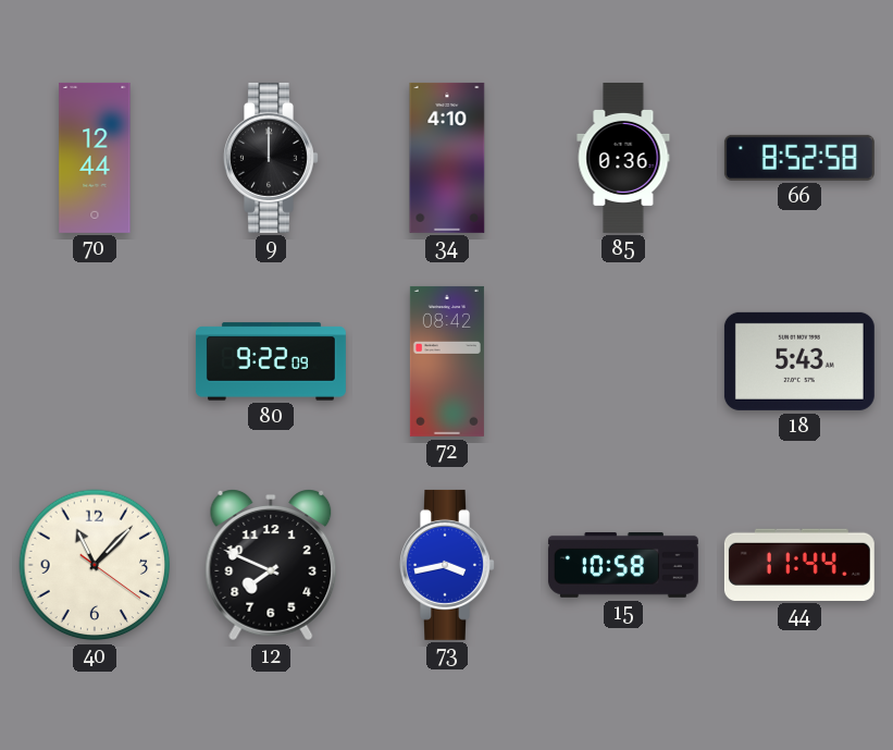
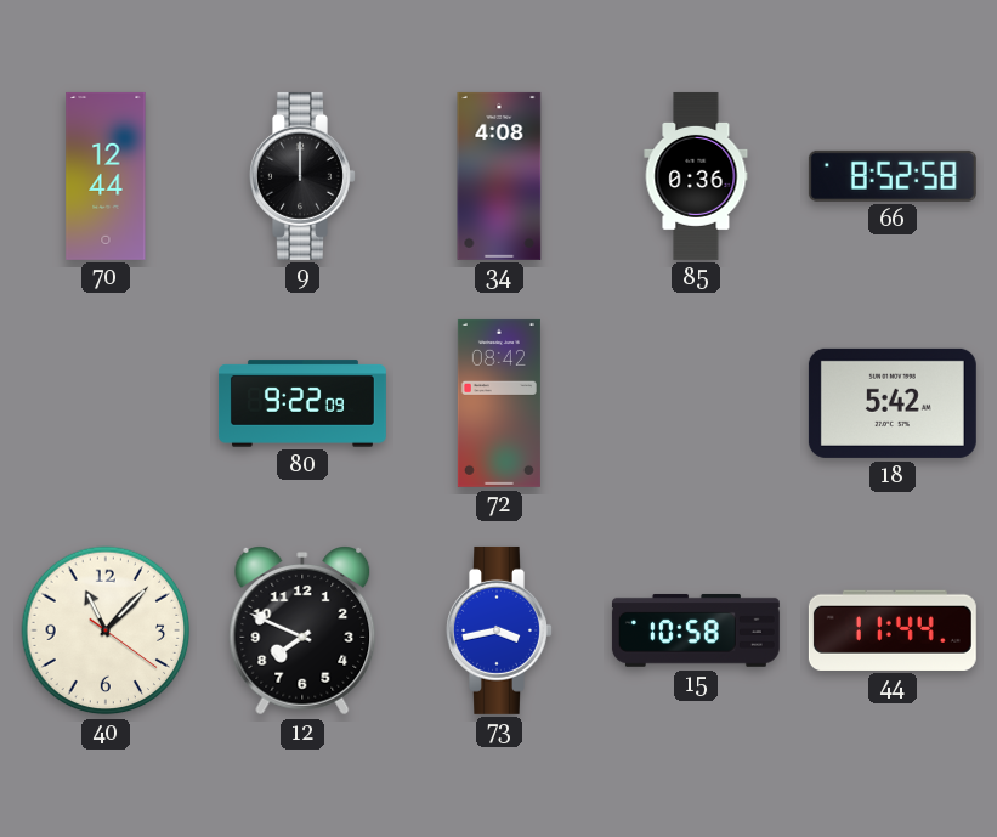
34: 4:10 -> 4:08 (499, 176)
18: 5:43 -> 5:42 (893, 403)
